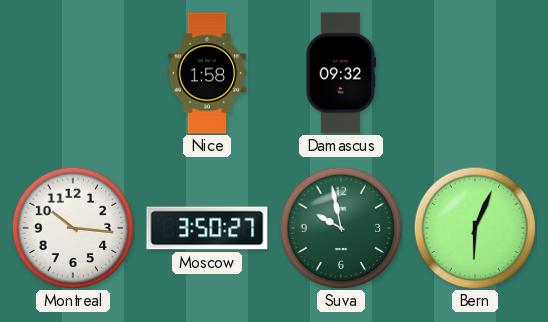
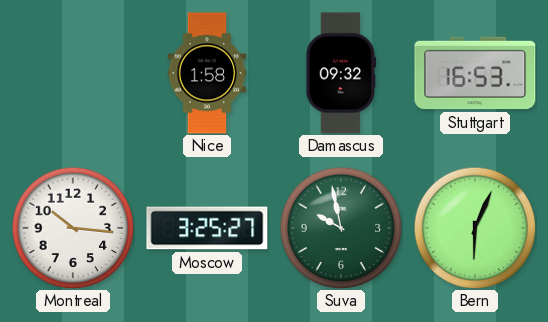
Stuttgart: none -> 16:53 (475, 73)
Moscow: 3:50 -> 3:25 (207, 228)
